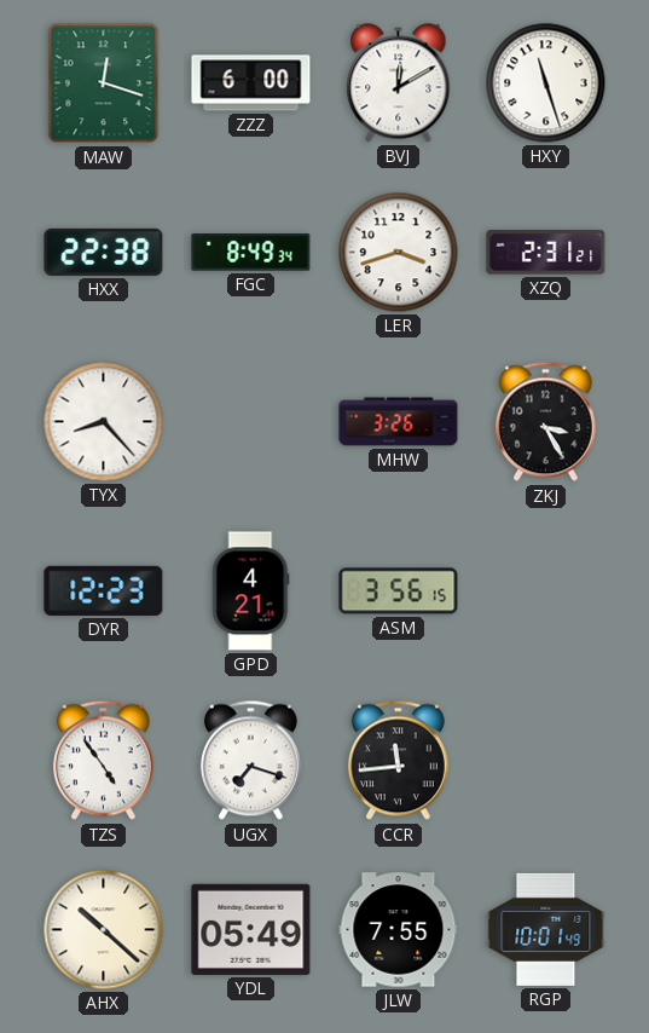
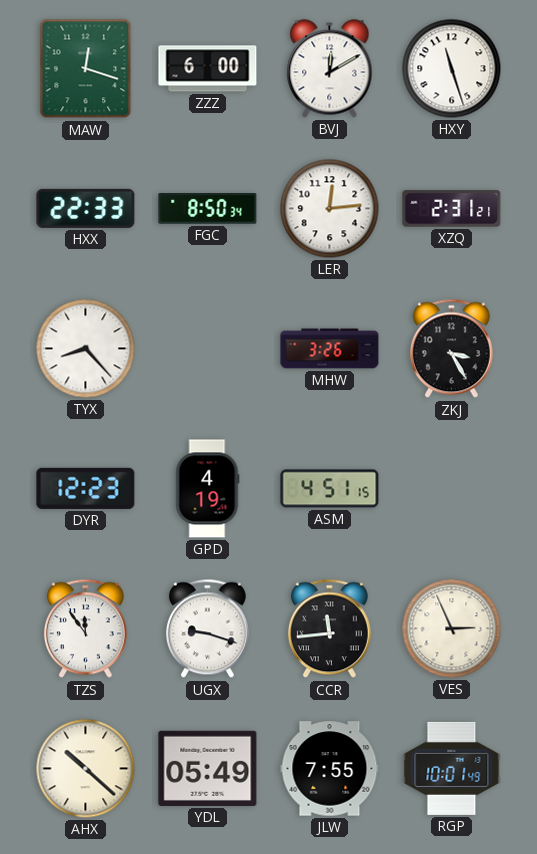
HXX: 22:38 -> 22:33 (86, 208)
FGC: 8:49 -> 8:50 (208, 209)
LER: 3:42 -> 12:14 (330, 209)
GPD: 4:21 -> 4:19 (207, 489)
ASM: 3:56 -> 4:51 (330, 489)
TZS: 4:54 -> 11:54 (85, 629)
UGX: 7:18 -> 9:18 (207, 629)
VES: none -> 2:56 (452, 629)
